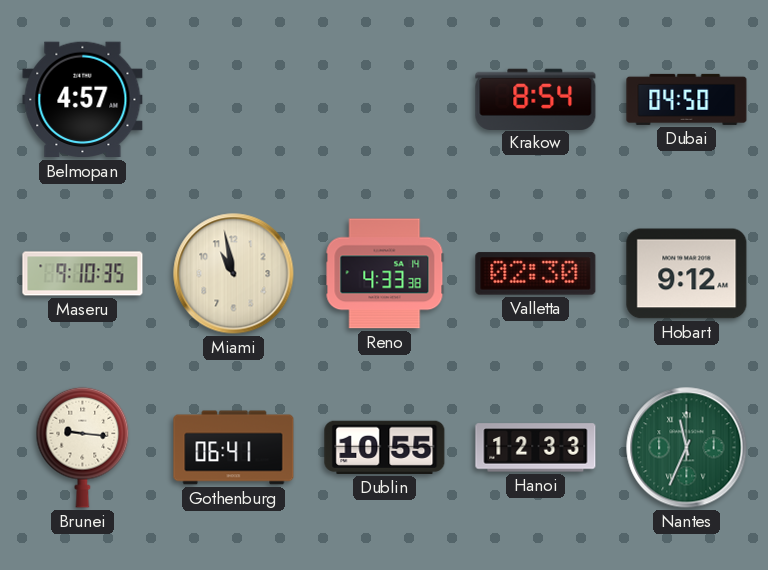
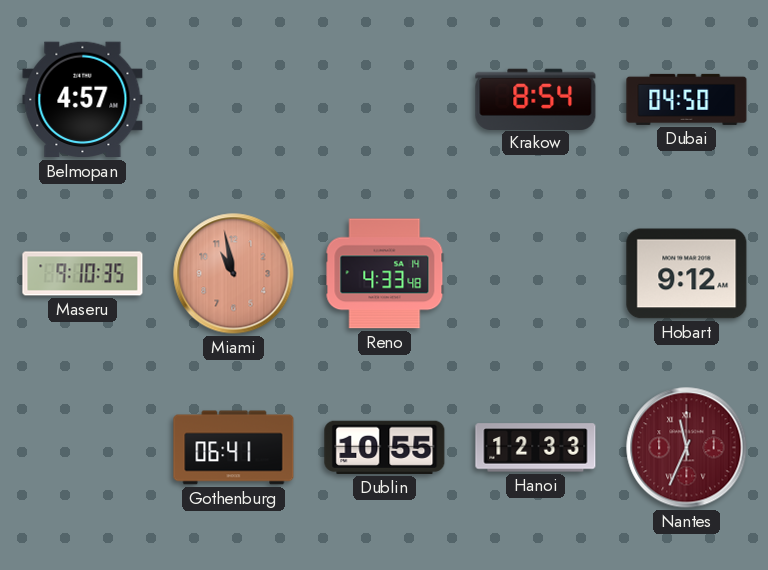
Miami dial: cream -> salmon (234, 274)
Reno: 4:33:38 -> 4:33:48 (385, 274)
Valletta: 02:30 -> none (536, 274)
Brunei: 9:16 -> none (83, 447)
Nantes dial: green -> burgundy (687, 448)
